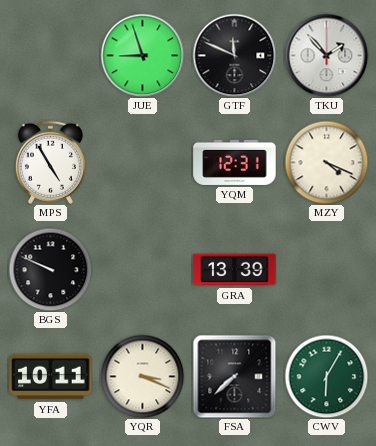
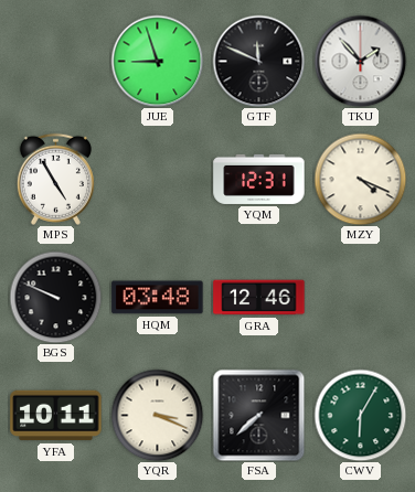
HQM: none -> 03:48 (158, 298)
GRA: 13:39 -> 12:46 (259, 298)
